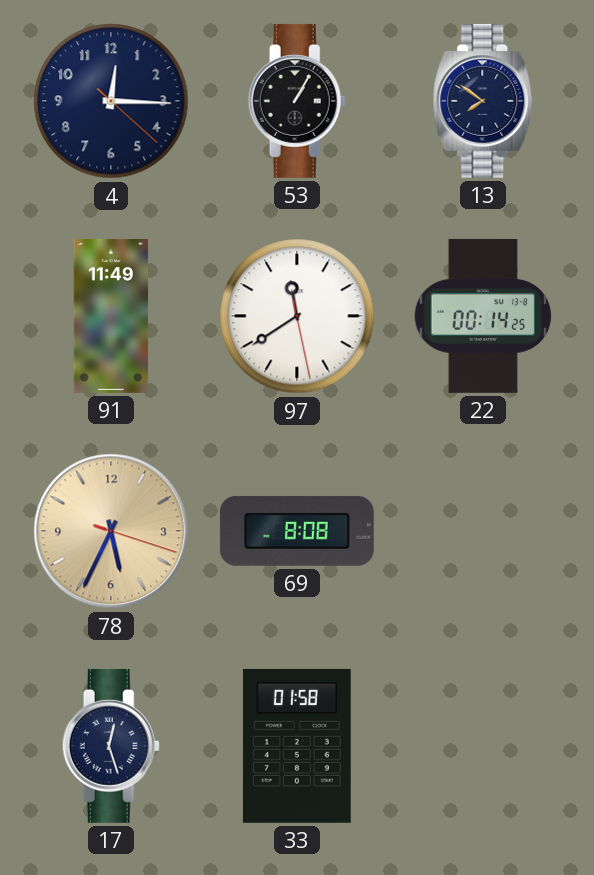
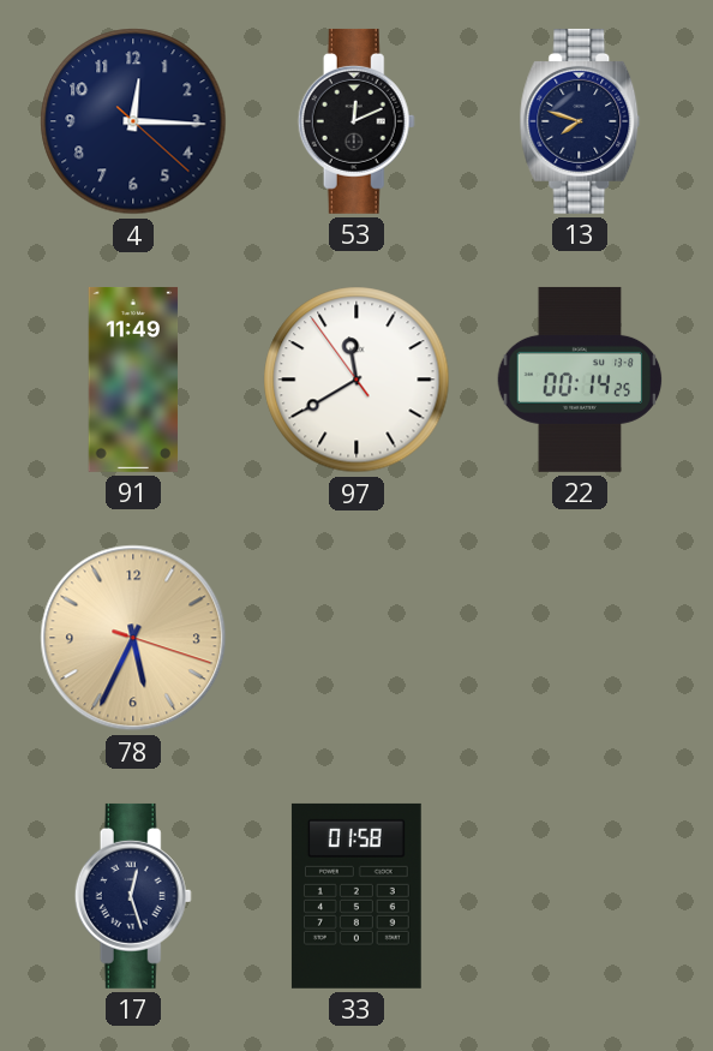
53: 1:05 -> 12:11 (356, 121)
13: 7:51 -> 7:48 (580, 121)
97: 11:39:28 -> 11:39:54 (356, 380)
69: 8:08 -> none (297, 531)
